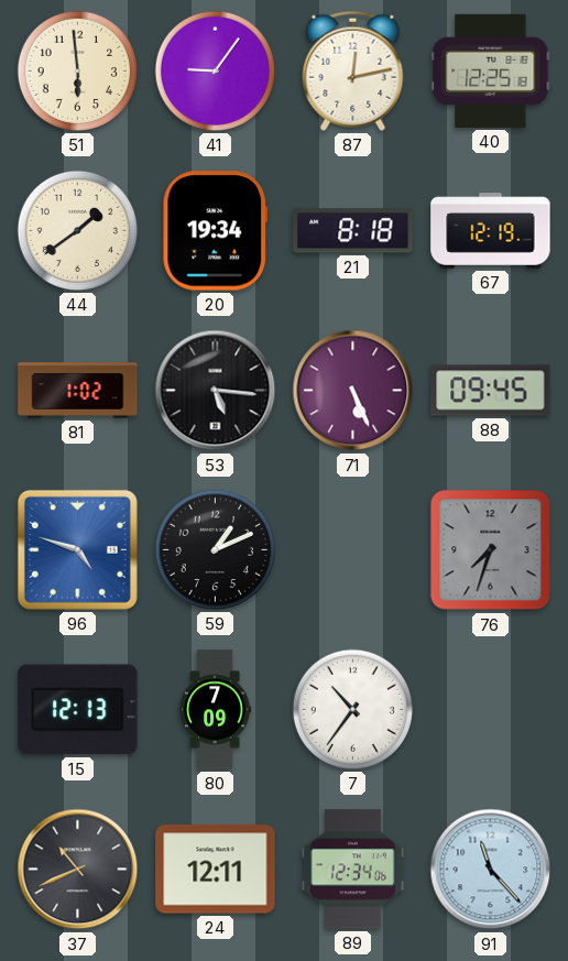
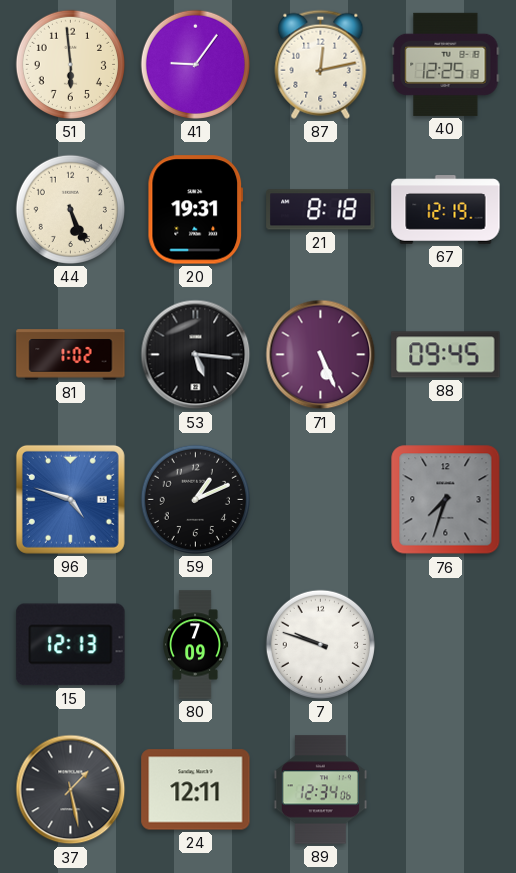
44: 1:39 -> 5:26 (70, 209)
20: 19:34 -> 19:31 (196, 210)
7: 10:36 -> 9:48 (320, 644)
37: 10:41 -> 1:28 (71, 790)
91: 11:23 -> none (491, 870)
